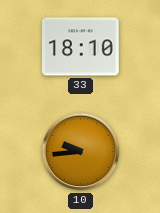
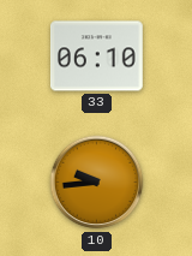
33: 18:10 -> 06:10 (97, 56)
